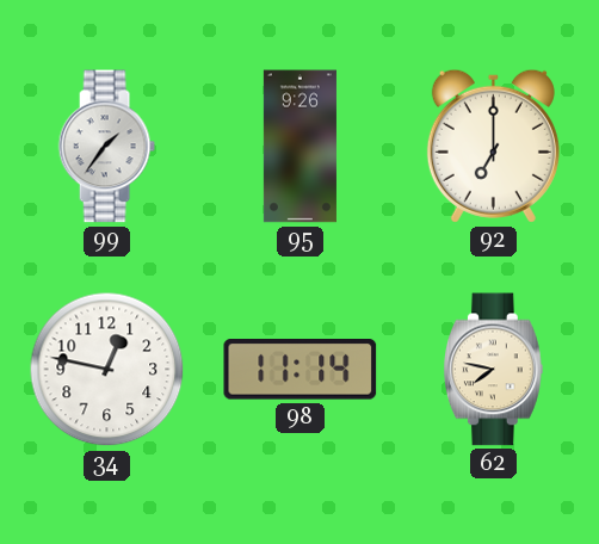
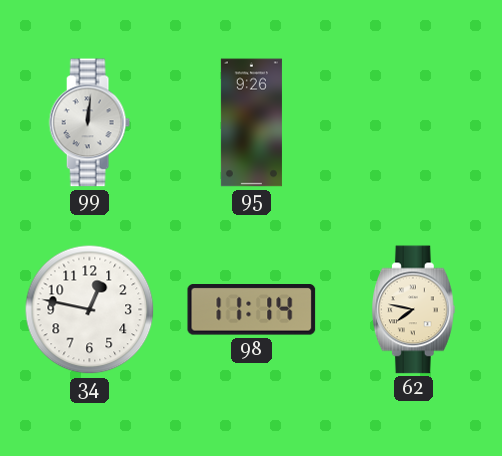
99: 1:36 -> 12:01 (89, 123)
92: 7:00 -> none (493, 146)
